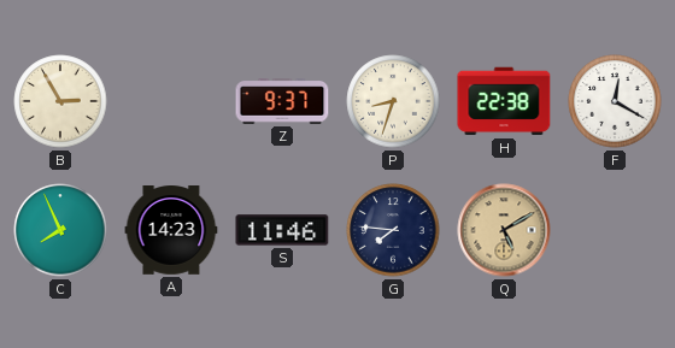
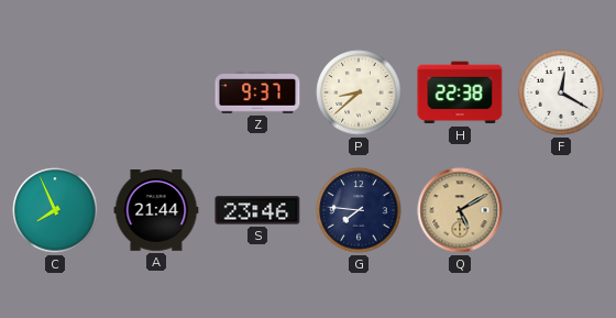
B: 2:55 -> none (60, 101)
P: 8:33 -> 8:38 (359, 92)
A: 14:23 -> 21:44 (156, 211)
S: 11:46 -> 23:46 (257, 210)
